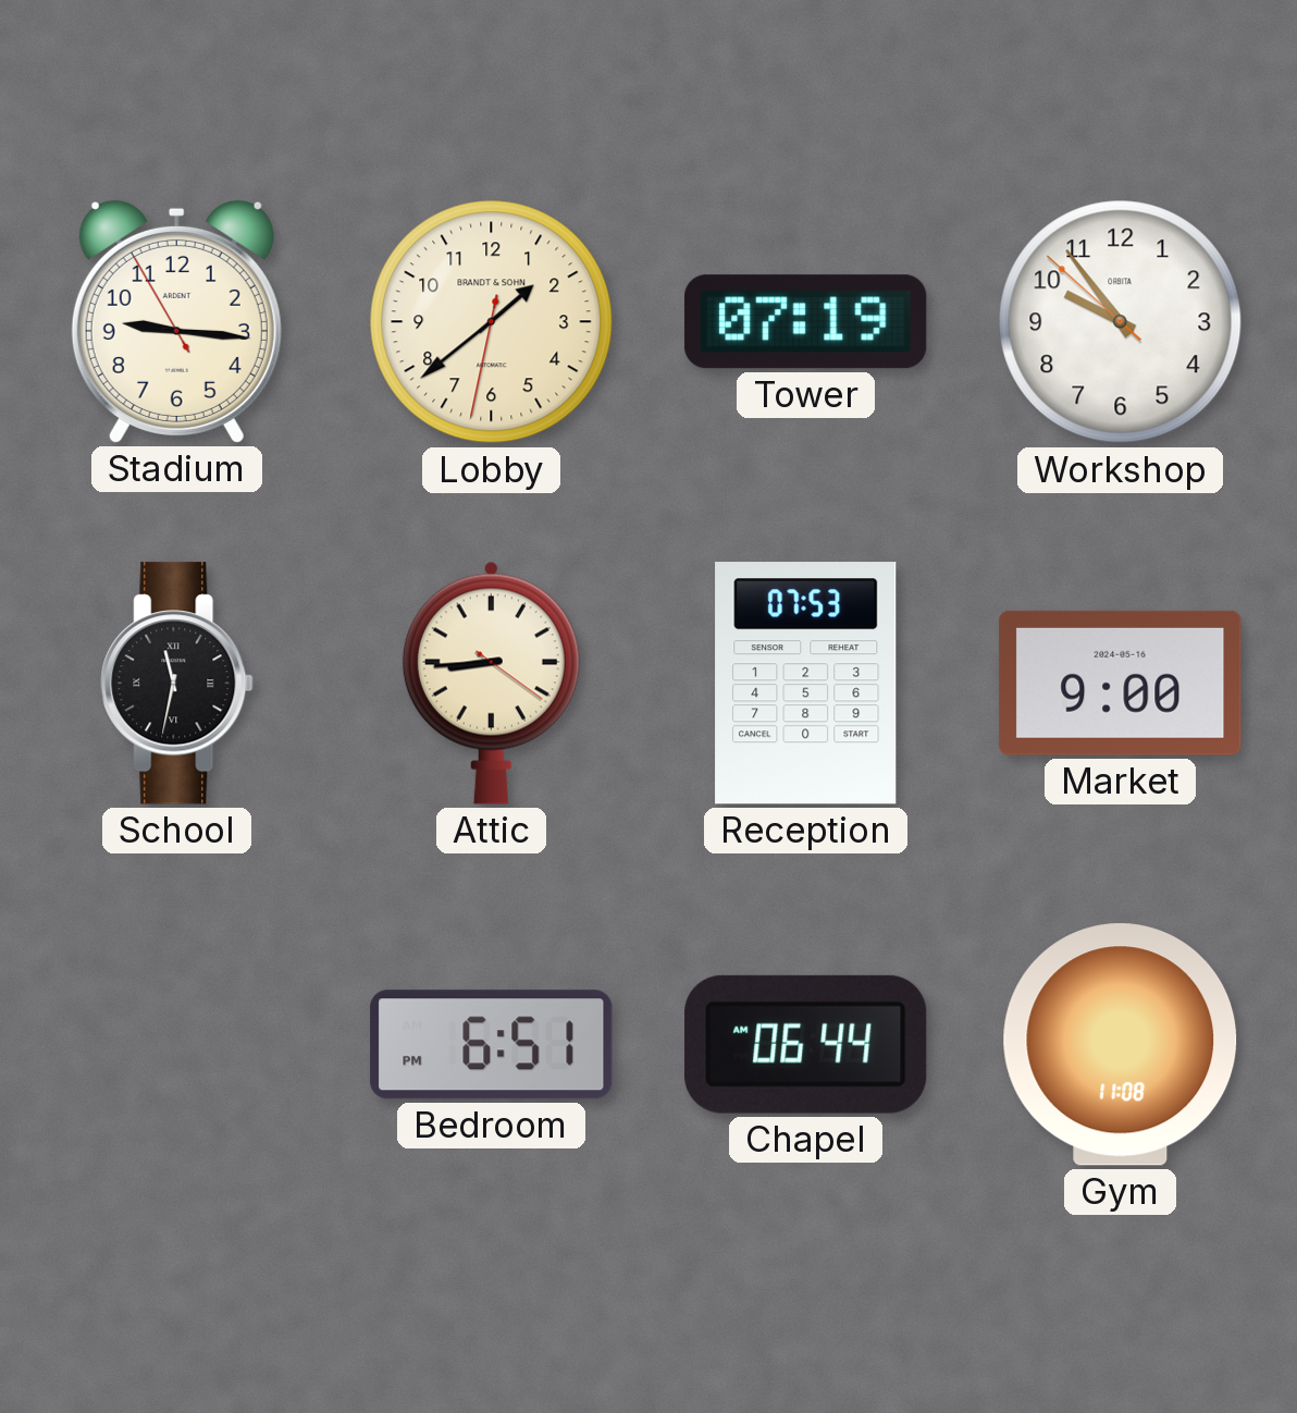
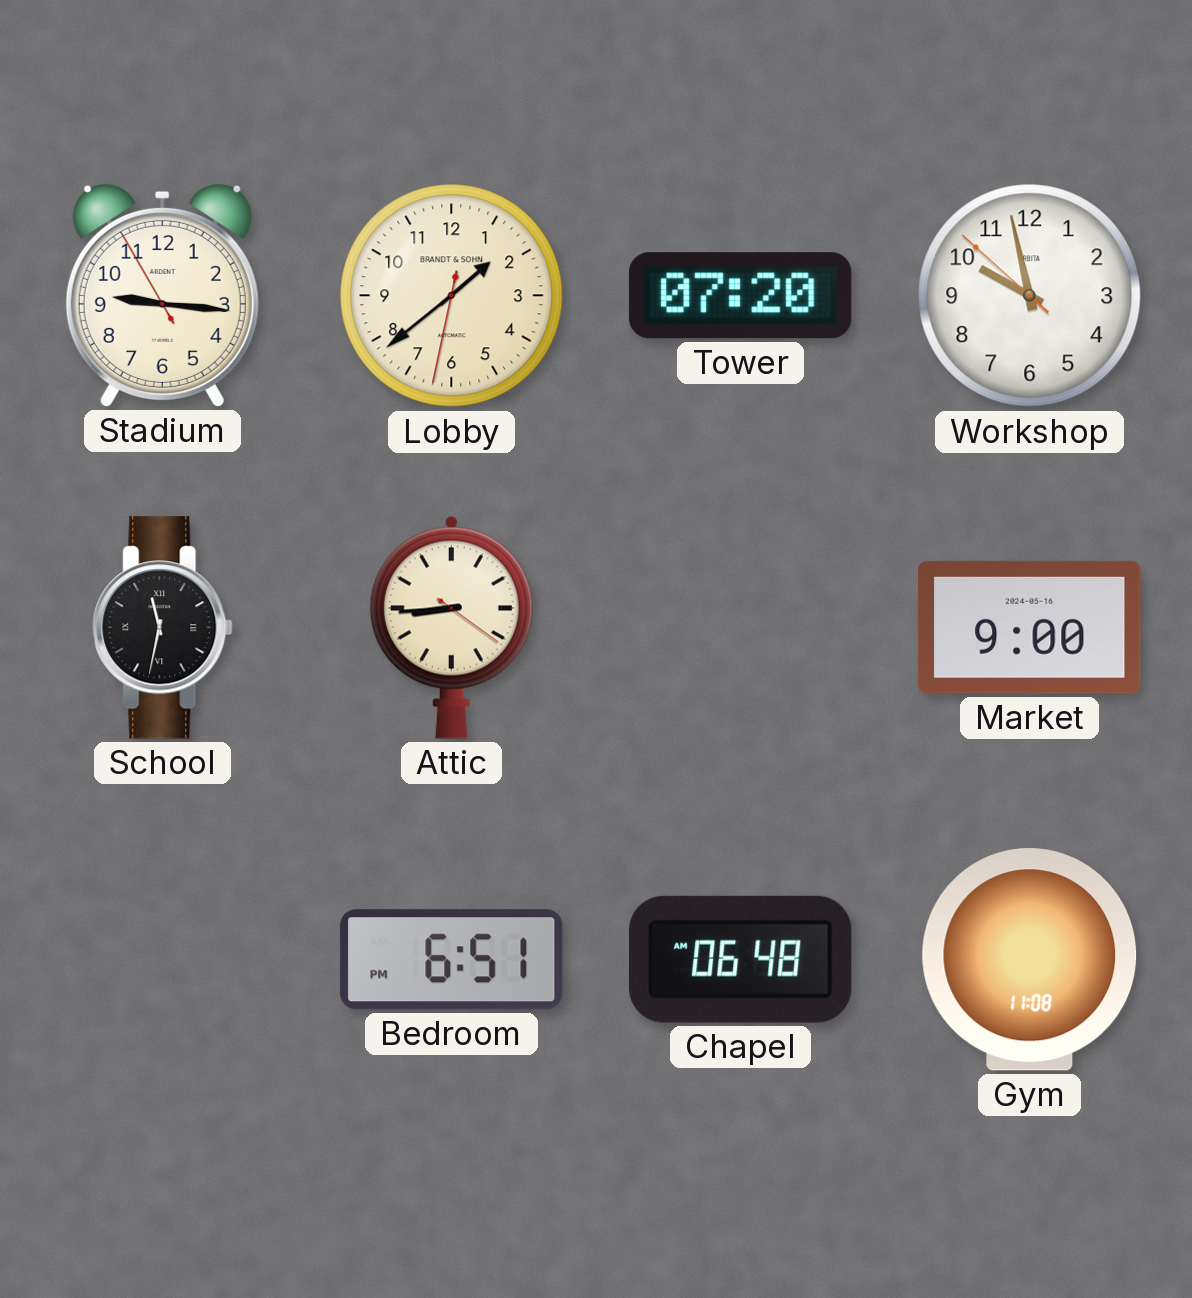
Tower: 07:19 -> 07:20 (741, 296)
Workshop: 9:53 -> 9:57 (1030, 296)
Reception: 07:53 -> none (806, 684)
Chapel: 06:44 -> 06:48 (741, 959)
